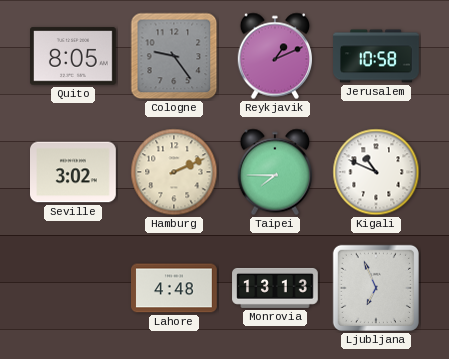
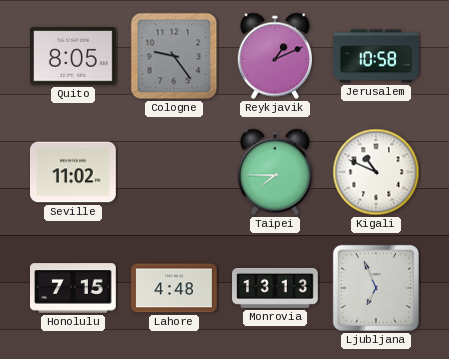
Seville: 3:02 -> 11:02 (74, 172)
Hamburg: 2:11 -> none (174, 172)
Honolulu: none -> 7:15 (74, 288)
